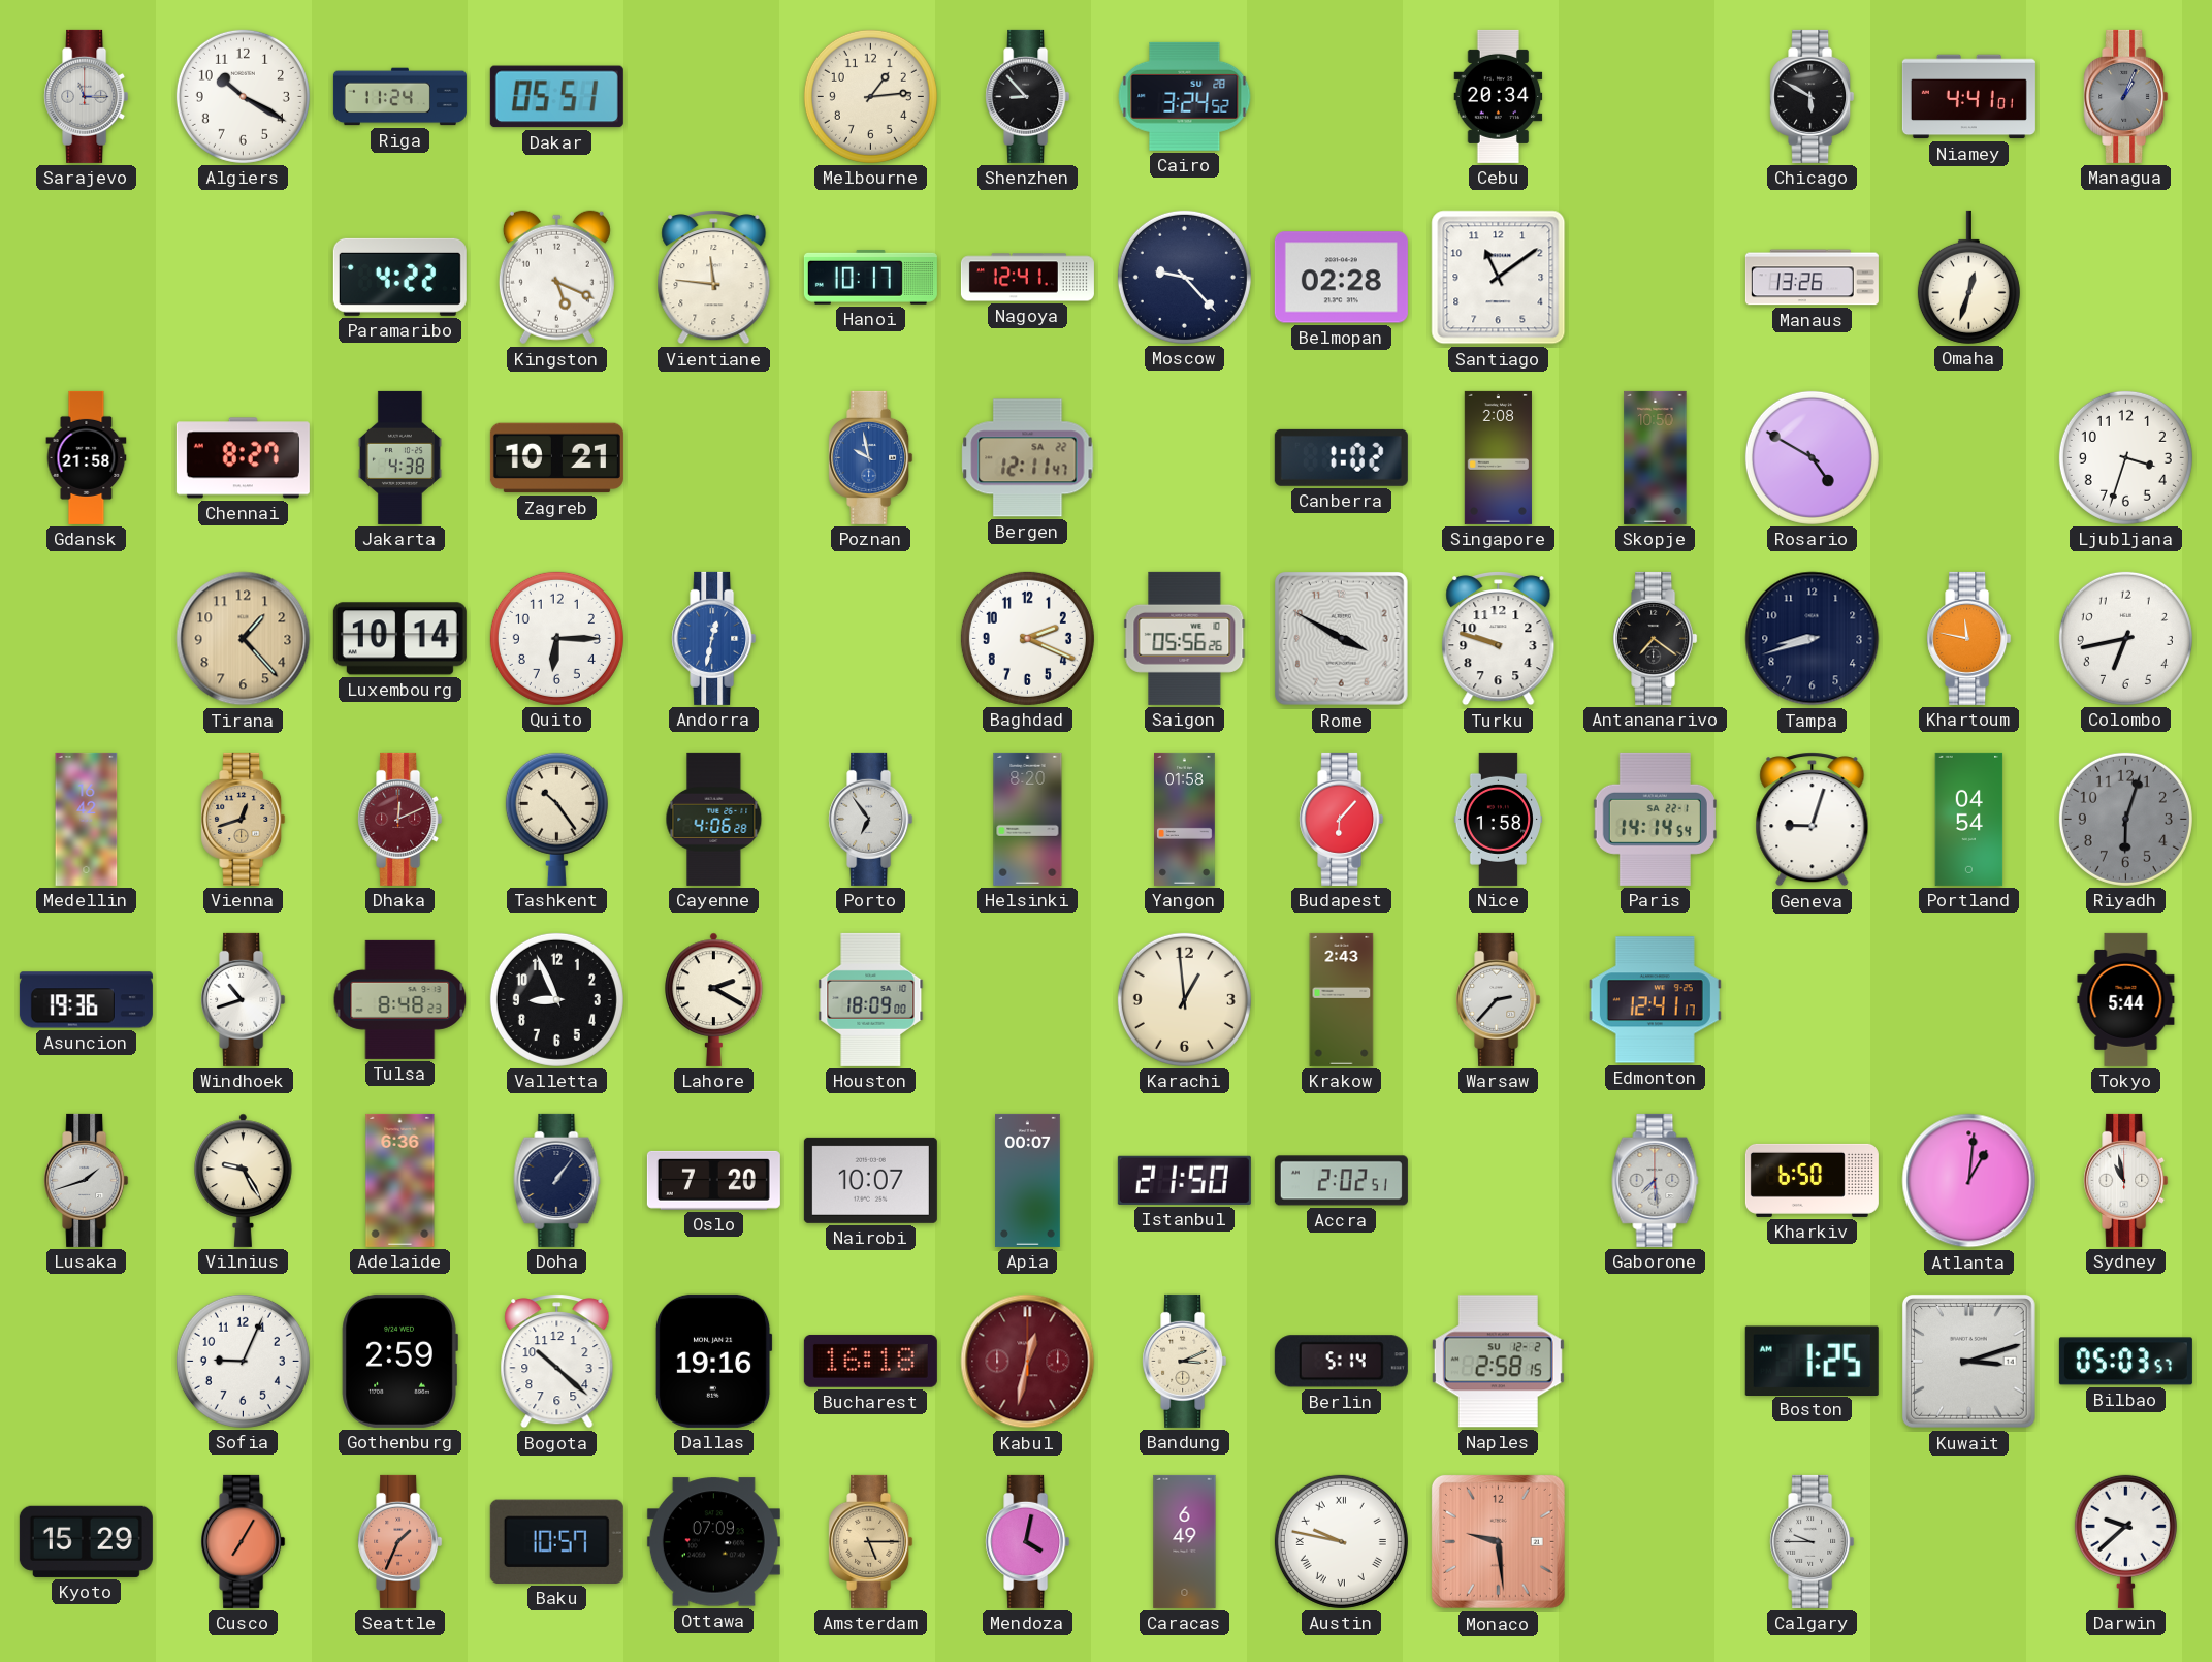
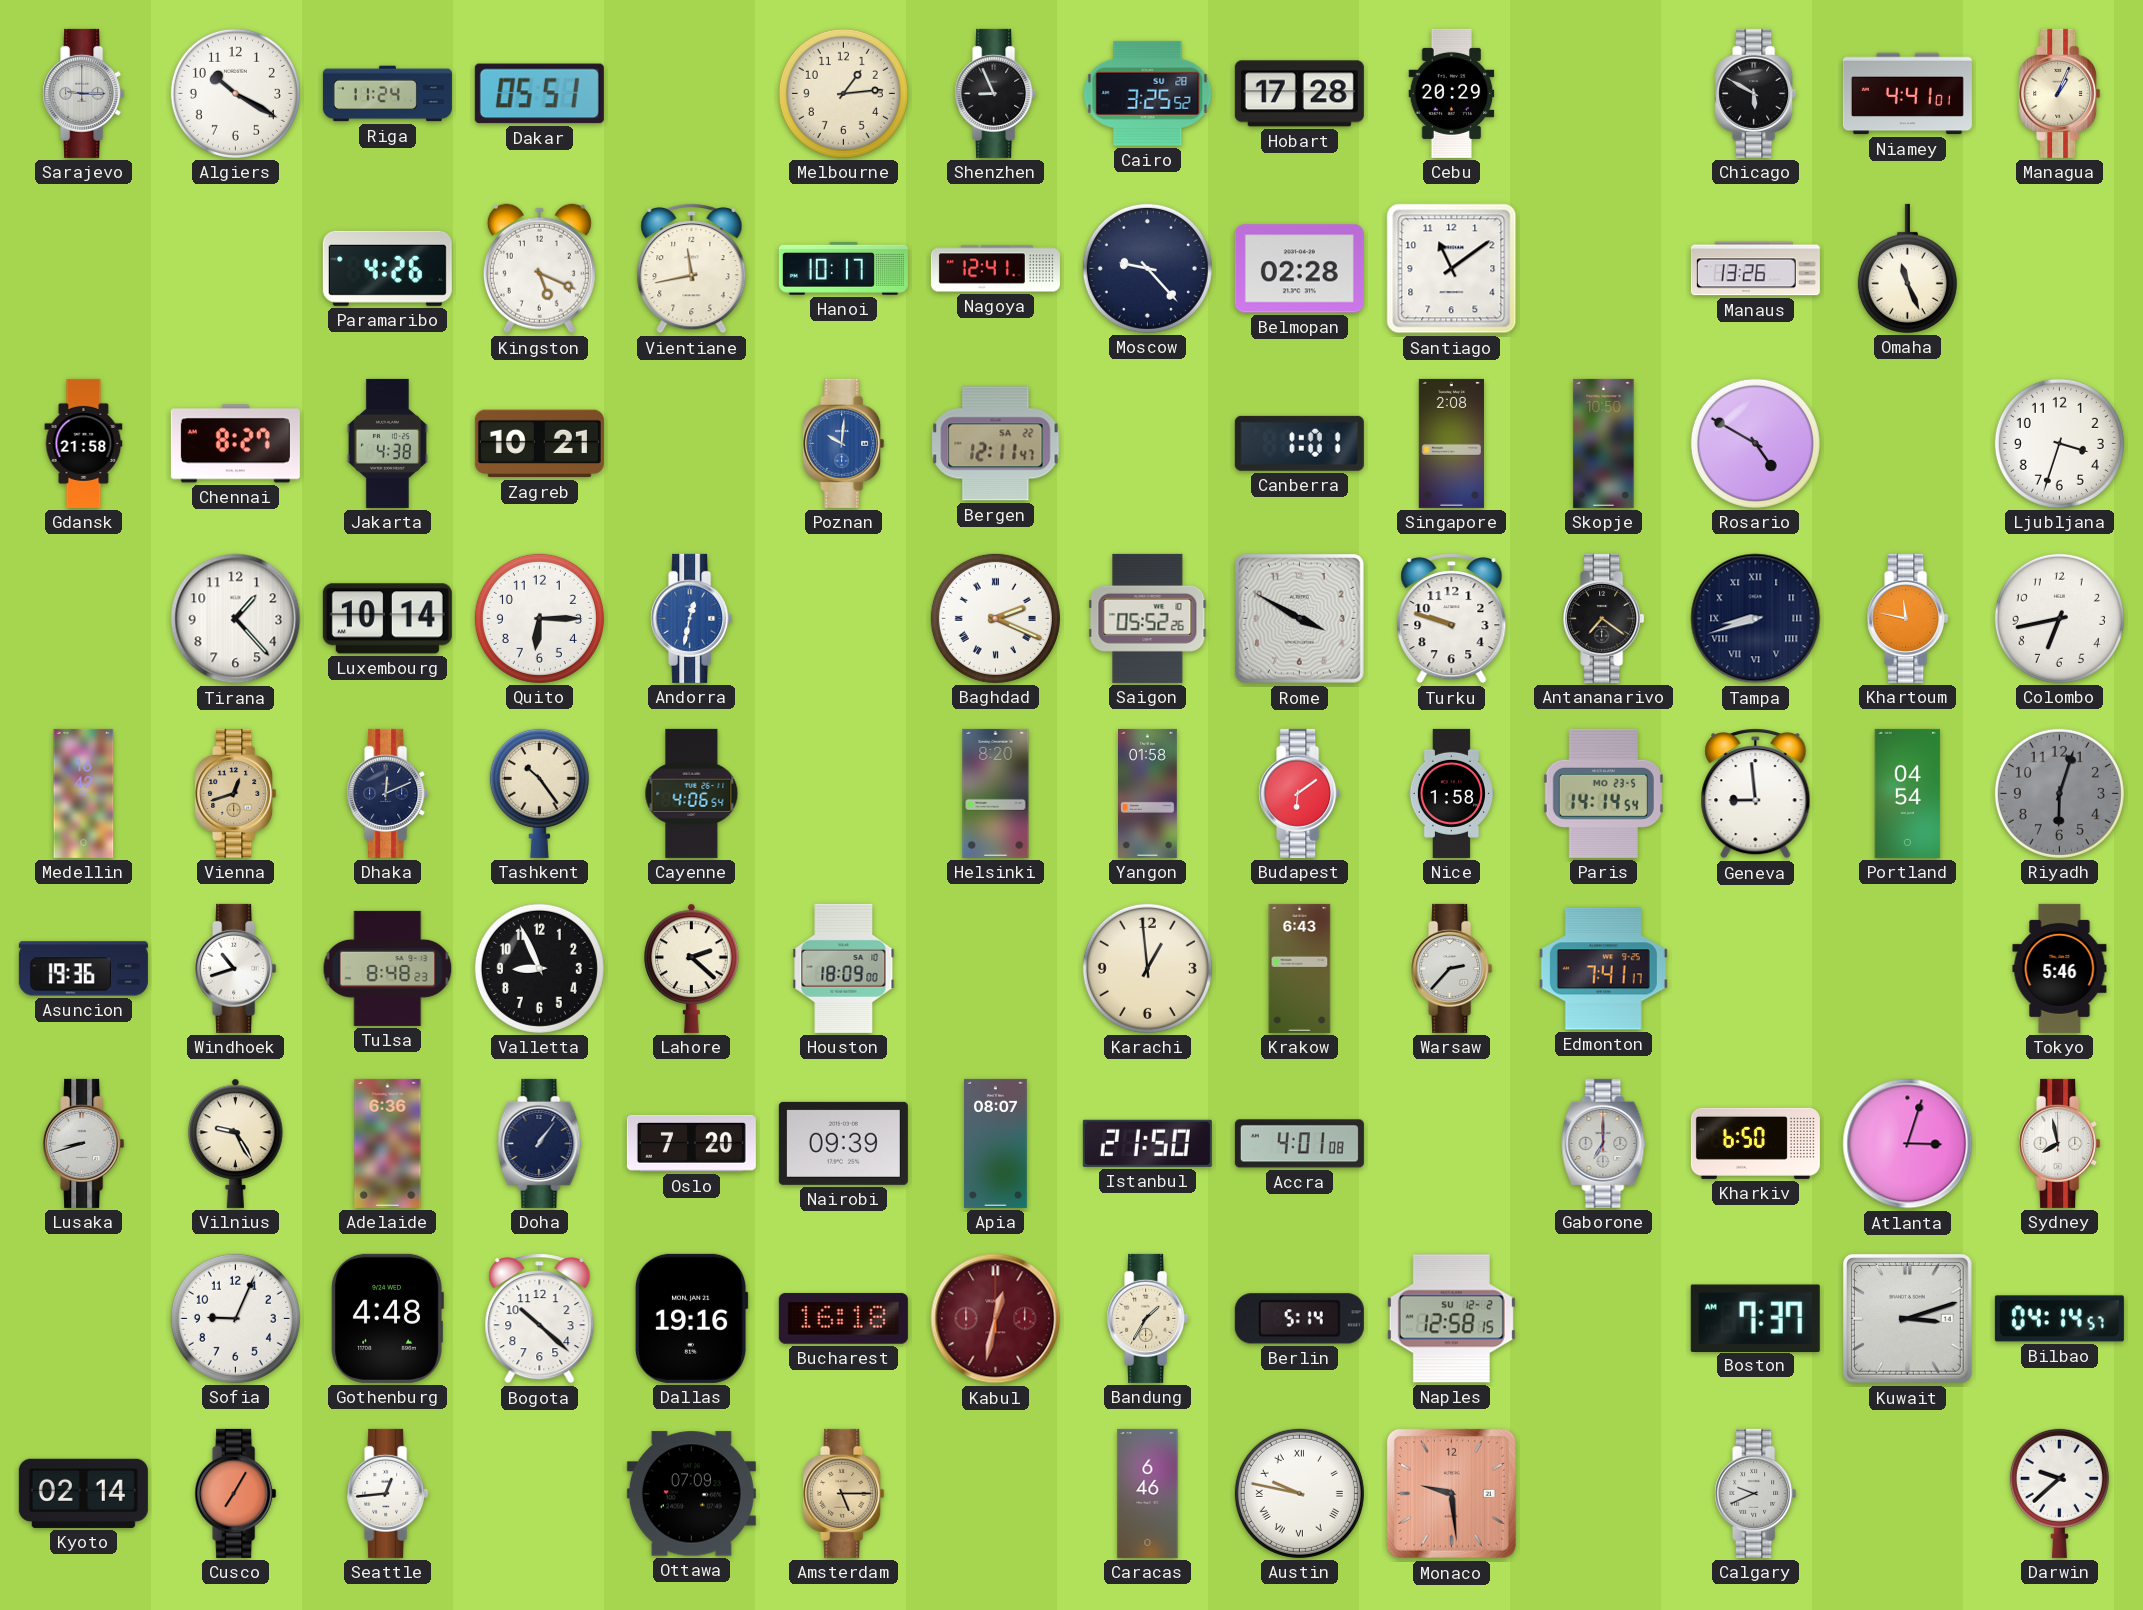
Sarajevo: 11:15 -> 9:15 (84, 93)
Shenzhen: 8:53 -> 8:56 (996, 93)
Cairo: 3:24 -> 3:25 (1148, 93)
Hobart: none -> 17:28 (1299, 94)
Cebu: 20:34 -> 20:29 (1452, 93)
Managua dial: grey -> cream (2060, 93)
Paramaribo: 4:22 -> 4:26 (387, 268)
Vientiane: 11:46 -> 11:43 (692, 269)
Omaha: 12:33 -> 11:26 (1907, 268)
Poznan: 9:58 -> 10:01 (844, 443)
Canberra: 1:02 -> 1:01 (1299, 443)
Tirana dial: champagne -> white (236, 619)
Baghdad numerals: Arabic -> Roman (995, 618)
Saigon: 05:56 -> 05:52 (1148, 618)
Tampa numerals: Arabic -> Roman (1756, 619)
Dhaka dial: burgundy -> navy (388, 793)
Cayenne: 4:06:28 -> 4:06:54 (692, 793)
Porto: 6:54 -> none (871, 819)
Budapest: 6:07 -> 6:09 (1300, 793)
Paris date: SA 22-1 -> MO 23-5 (1603, 793)
Geneva: 9:03 -> 8:59 (1756, 794)
Lahore: 2:20 -> 2:22 (692, 968)
Krakow: 2:43 -> 6:43 (1300, 968)
Edmonton: 12:41 -> 7:41 (1603, 969)
Tokyo: 5:44 -> 5:46 (2060, 968)
Lusaka: 1:42 -> 8:42 (84, 1143)
Nairobi: 10:07 -> 09:39 (843, 1143)
Apia: 00:07 -> 08:07 (996, 1143)
Accra: 2:02 -> 4:01 (1299, 1144)
Gaborone: 7:29 -> 7:00 (1604, 1143)
Atlanta: 1:01 -> 3:03 (1908, 1144)
Sydney: 10:58 -> 7:58 (2060, 1143)
Gothenburg: 2:59 -> 4:48 (387, 1318)
Bandung: 3:11 -> 1:35 (1148, 1318)
Naples: 2:58 -> 12:58 (1451, 1319)
Boston: 1:25 -> 7:37 (1755, 1318)
Bilbao: 05:03 -> 04:14 (2059, 1319)
Kyoto: 15:29 -> 02:14 (83, 1493)
Seattle: 1:34 -> 12:44 (388, 1493)
Seattle dial: salmon -> white (388, 1493)
Baku: 10:57 -> none (556, 1541)
Mendoza: 4:02 -> none (1028, 1541)
Caracas: 6:49 -> 6:46 (1148, 1493)
Calgary: 9:45 -> 9:41 (1756, 1493)
